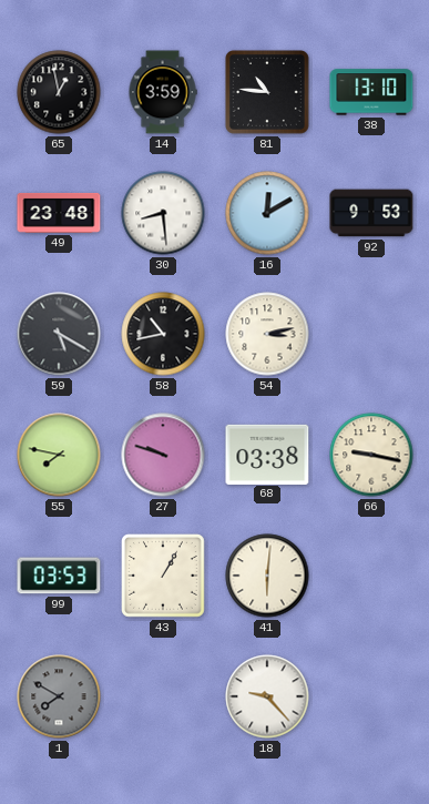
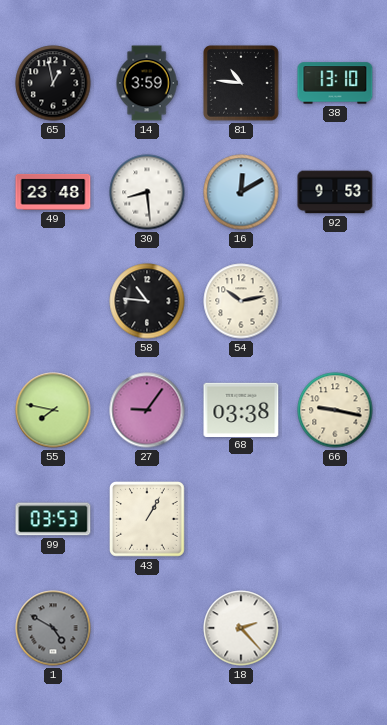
59: 5:20 -> none (59, 334)
58: 10:43 -> 10:46 (147, 301)
54: 3:13 -> 10:13 (241, 301)
27: 9:48 -> 9:06 (147, 410)
41: 6:01 -> none (267, 576)
1: 7:50 -> 4:50 (53, 628)
18: 9:23 -> 2:23 (241, 628)
